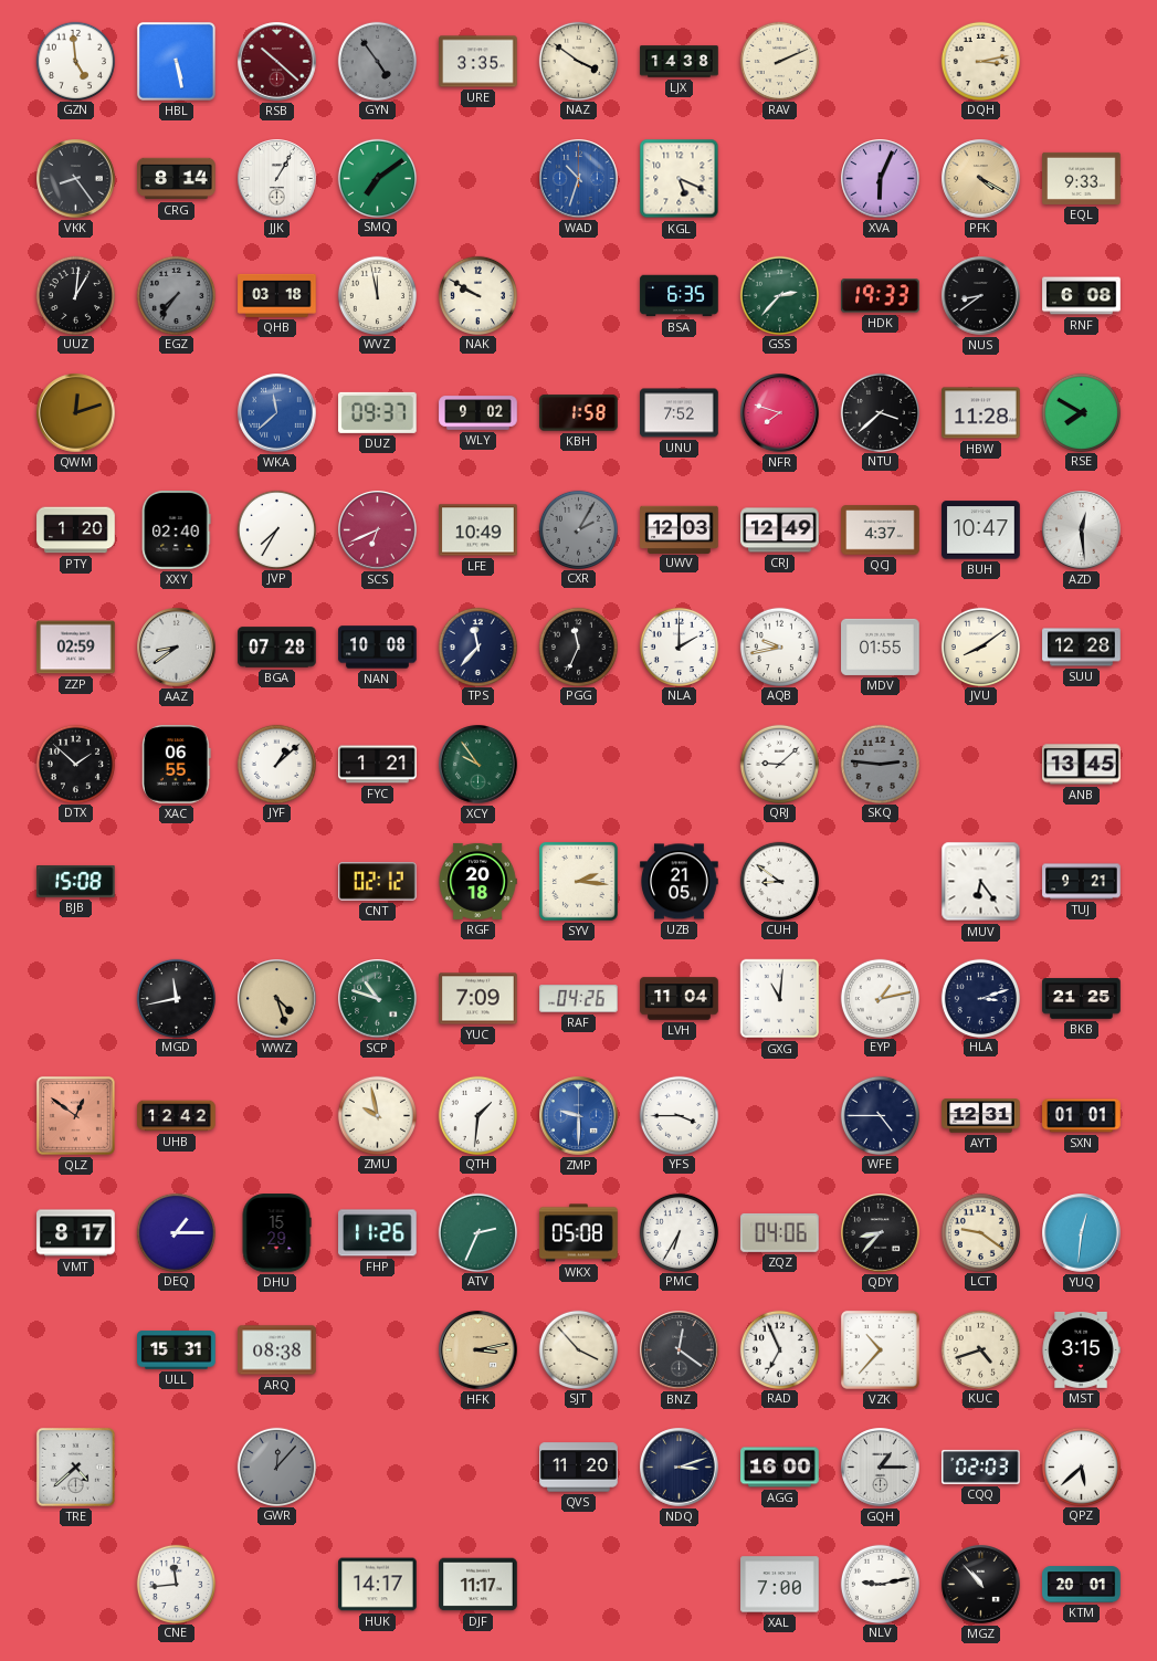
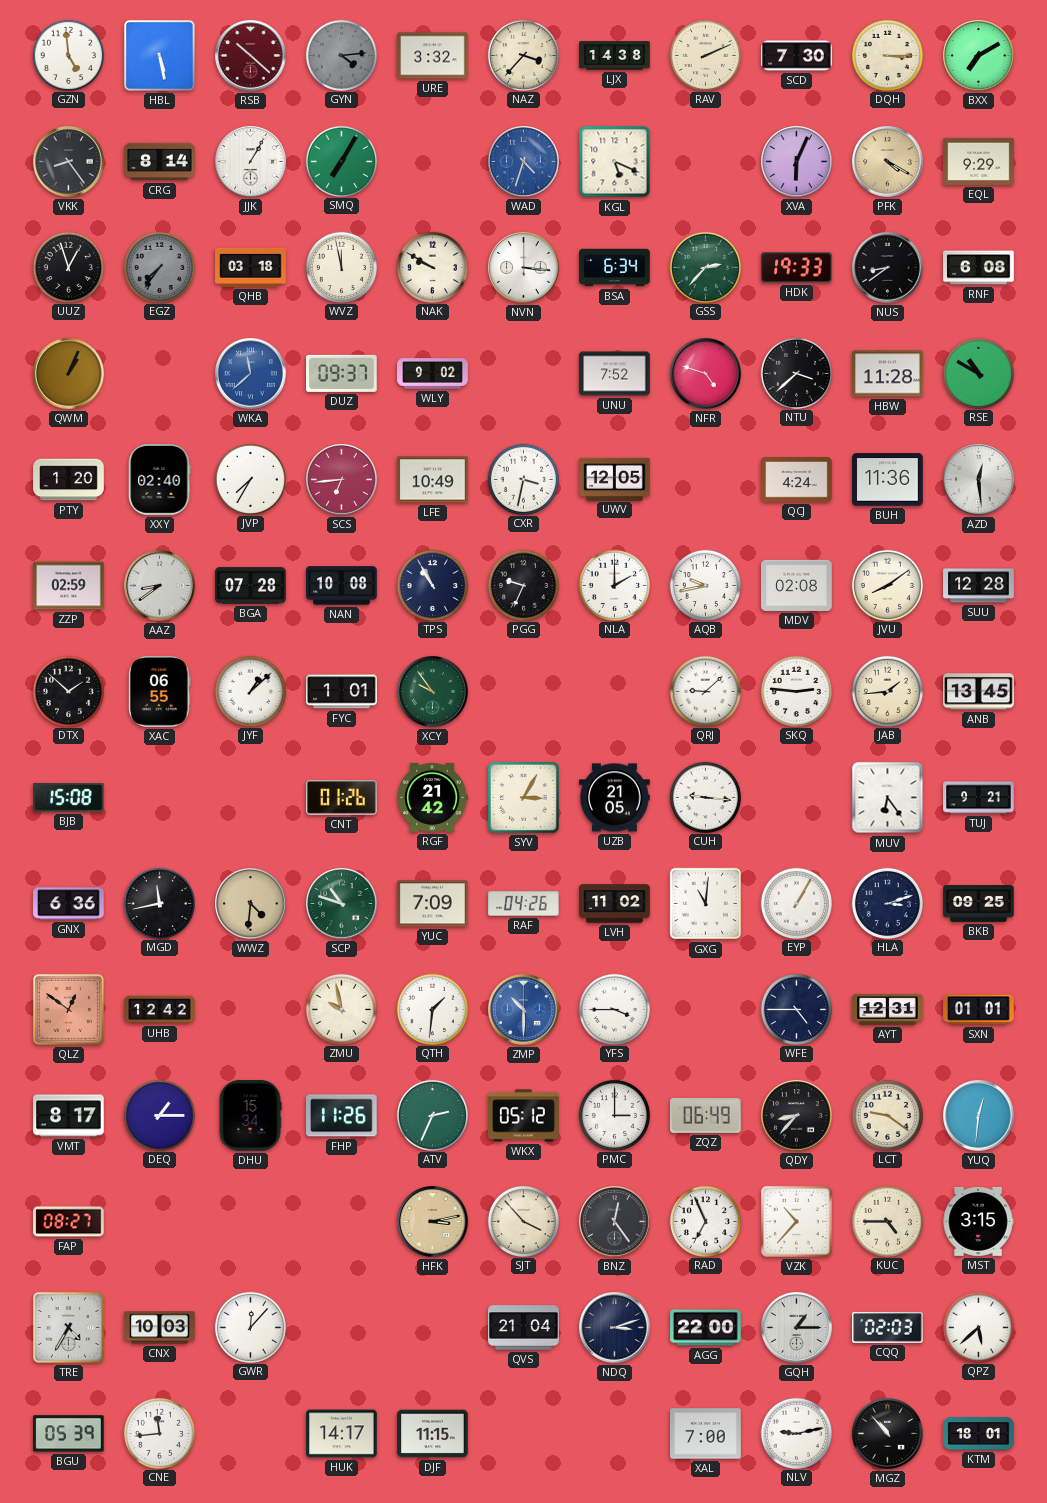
GYN: 4:54 -> 4:14 (341, 55)
URE: 3:35 -> 3:32 (433, 56)
NAZ: 3:51 -> 3:37 (523, 55)
SCD: none -> 7:30 (797, 56)
DQH: 3:13 -> 3:15 (887, 55)
BXX: none -> 7:10 (979, 56)
SMQ: 7:09 -> 7:05 (341, 161)
WAD: 10:33 -> 4:33 (524, 162)
EQL: 9:33 -> 9:29 (979, 161)
UUZ: 1:01 -> 12:57 (68, 267)
NVN: none -> 3:16 (524, 268)
BSA: 6:35 -> 6:34 (615, 268)
QWM: 12:12 -> 1:04 (69, 374)
KBH: 1:58 -> none (579, 413)
NFR: 7:48 -> 4:48 (706, 374)
RSE: 7:50 -> 10:50 (978, 373)
SCS: 6:41 -> 6:44 (342, 480)
CXR: 2:05 -> 3:32 (523, 479)
CXR dial: grey -> white (523, 479)
UWV: 12:03 -> 12:05 (615, 479)
CRJ: 12:49 -> none (780, 530)
QCJ: 4:37 -> 4:24 (797, 480)
BUH: 10:47 -> 11:36 (888, 480)
TPS: 11:37 -> 10:55 (432, 585)
PGG: 11:34 -> 9:34 (523, 585)
MDV: 01:55 -> 02:08 (797, 585)
FYC: 1:21 -> 1:01 (342, 692)
SKQ dial: grey -> white (796, 691)
JAB: none -> 1:44 (887, 691)
CNT: 02:12 -> 01:26 (342, 798)
RGF: 20:18 -> 21:42 (432, 797)
SYV: 2:16 -> 3:05 (523, 797)
CUH: 8:51 -> 9:16 (705, 797)
GNX: none -> 6:36 (69, 904)
WWZ: 4:27 -> 4:31 (251, 904)
LVH: 11:04 -> 11:02 (615, 904)
EYP: 1:13 -> 1:05 (796, 903)
BKB: 21:25 -> 09:25 (979, 904)
ZMP: 9:30 -> 10:30 (524, 1010)
DHU: 15:29 -> 15:34 (250, 1116)
WKX: 05:08 -> 05:12 (524, 1116)
PMC: 6:35 -> 3:00 (614, 1115)
ZQZ: 04:06 -> 06:49 (706, 1115)
FAP: none -> 08:27 (69, 1222)
ULL: 15:31 -> none (177, 1350)
ARQ: 08:38 -> none (277, 1350)
BNZ: 12:21 -> 12:24 (615, 1222)
KUC: 4:42 -> 4:45 (887, 1221)
TRE: 4:38 -> 4:35 (68, 1327)
CNX: none -> 10:03 (160, 1328)
GWR dial: grey -> white (250, 1327)
QVS: 11:20 -> 21:04 (524, 1328)
AGG: 16:00 -> 22:00 (706, 1328)
BGU: none -> 05:39 (69, 1434)
DJF: 11:17 -> 11:15 (433, 1434)
KTM: 20:01 -> 18:01 (979, 1434)
